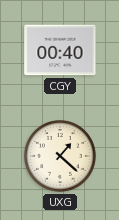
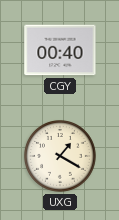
UXG: 1:22 -> 1:20 (61, 157)
